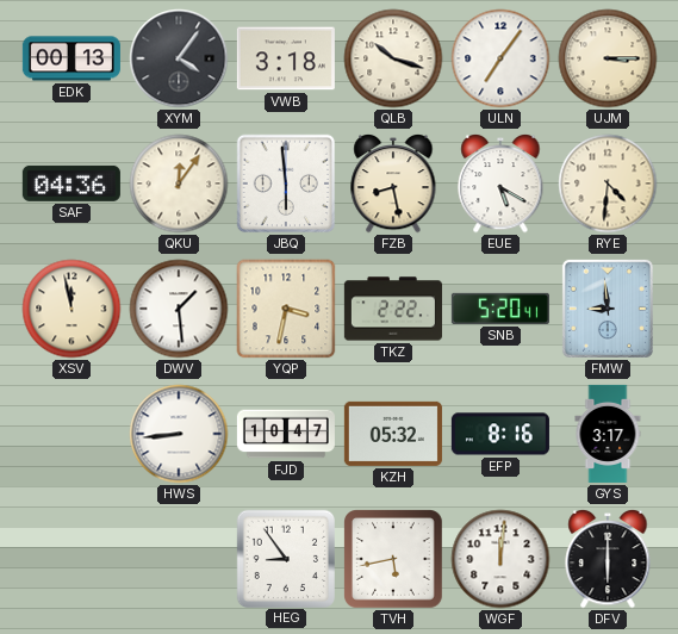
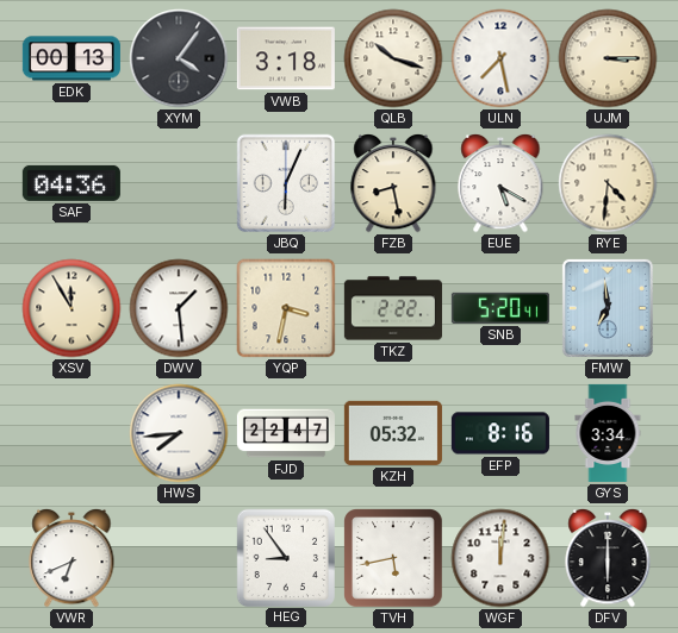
ULN: 7:06 -> 7:28 (500, 58)
QKU: 12:06 -> none (179, 184)
JBQ: 5:59 -> 6:04 (286, 183)
XSV: 11:58 -> 11:55 (71, 308)
FMW: 8:59 -> 6:59 (608, 308)
HWS: 8:44 -> 7:44 (179, 433)
FJD: 10:47 -> 22:47 (286, 433)
GYS: 3:17 -> 3:34 (608, 433)
VWR: none -> 6:41 (71, 558)
